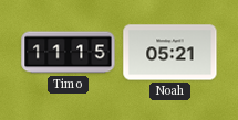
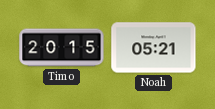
Timo: 11:15 -> 20:15 (62, 48)
